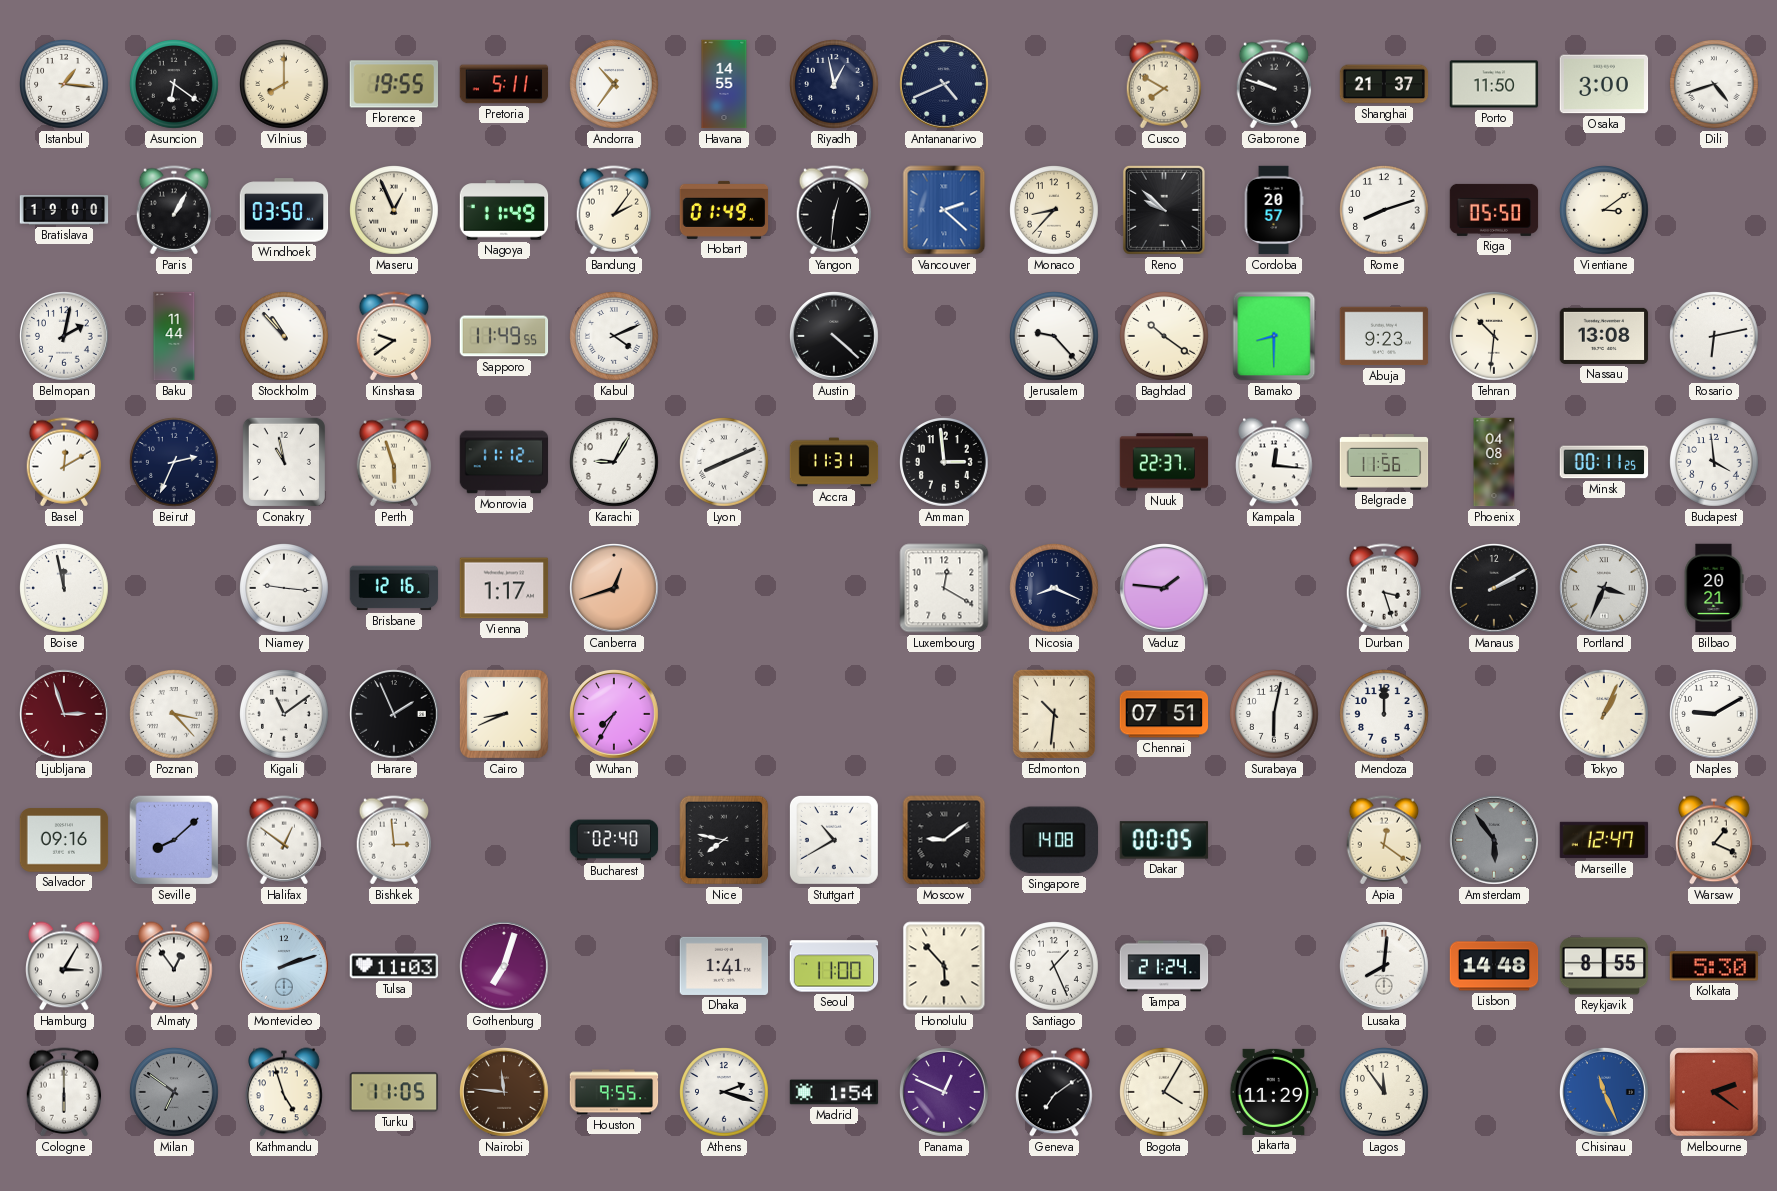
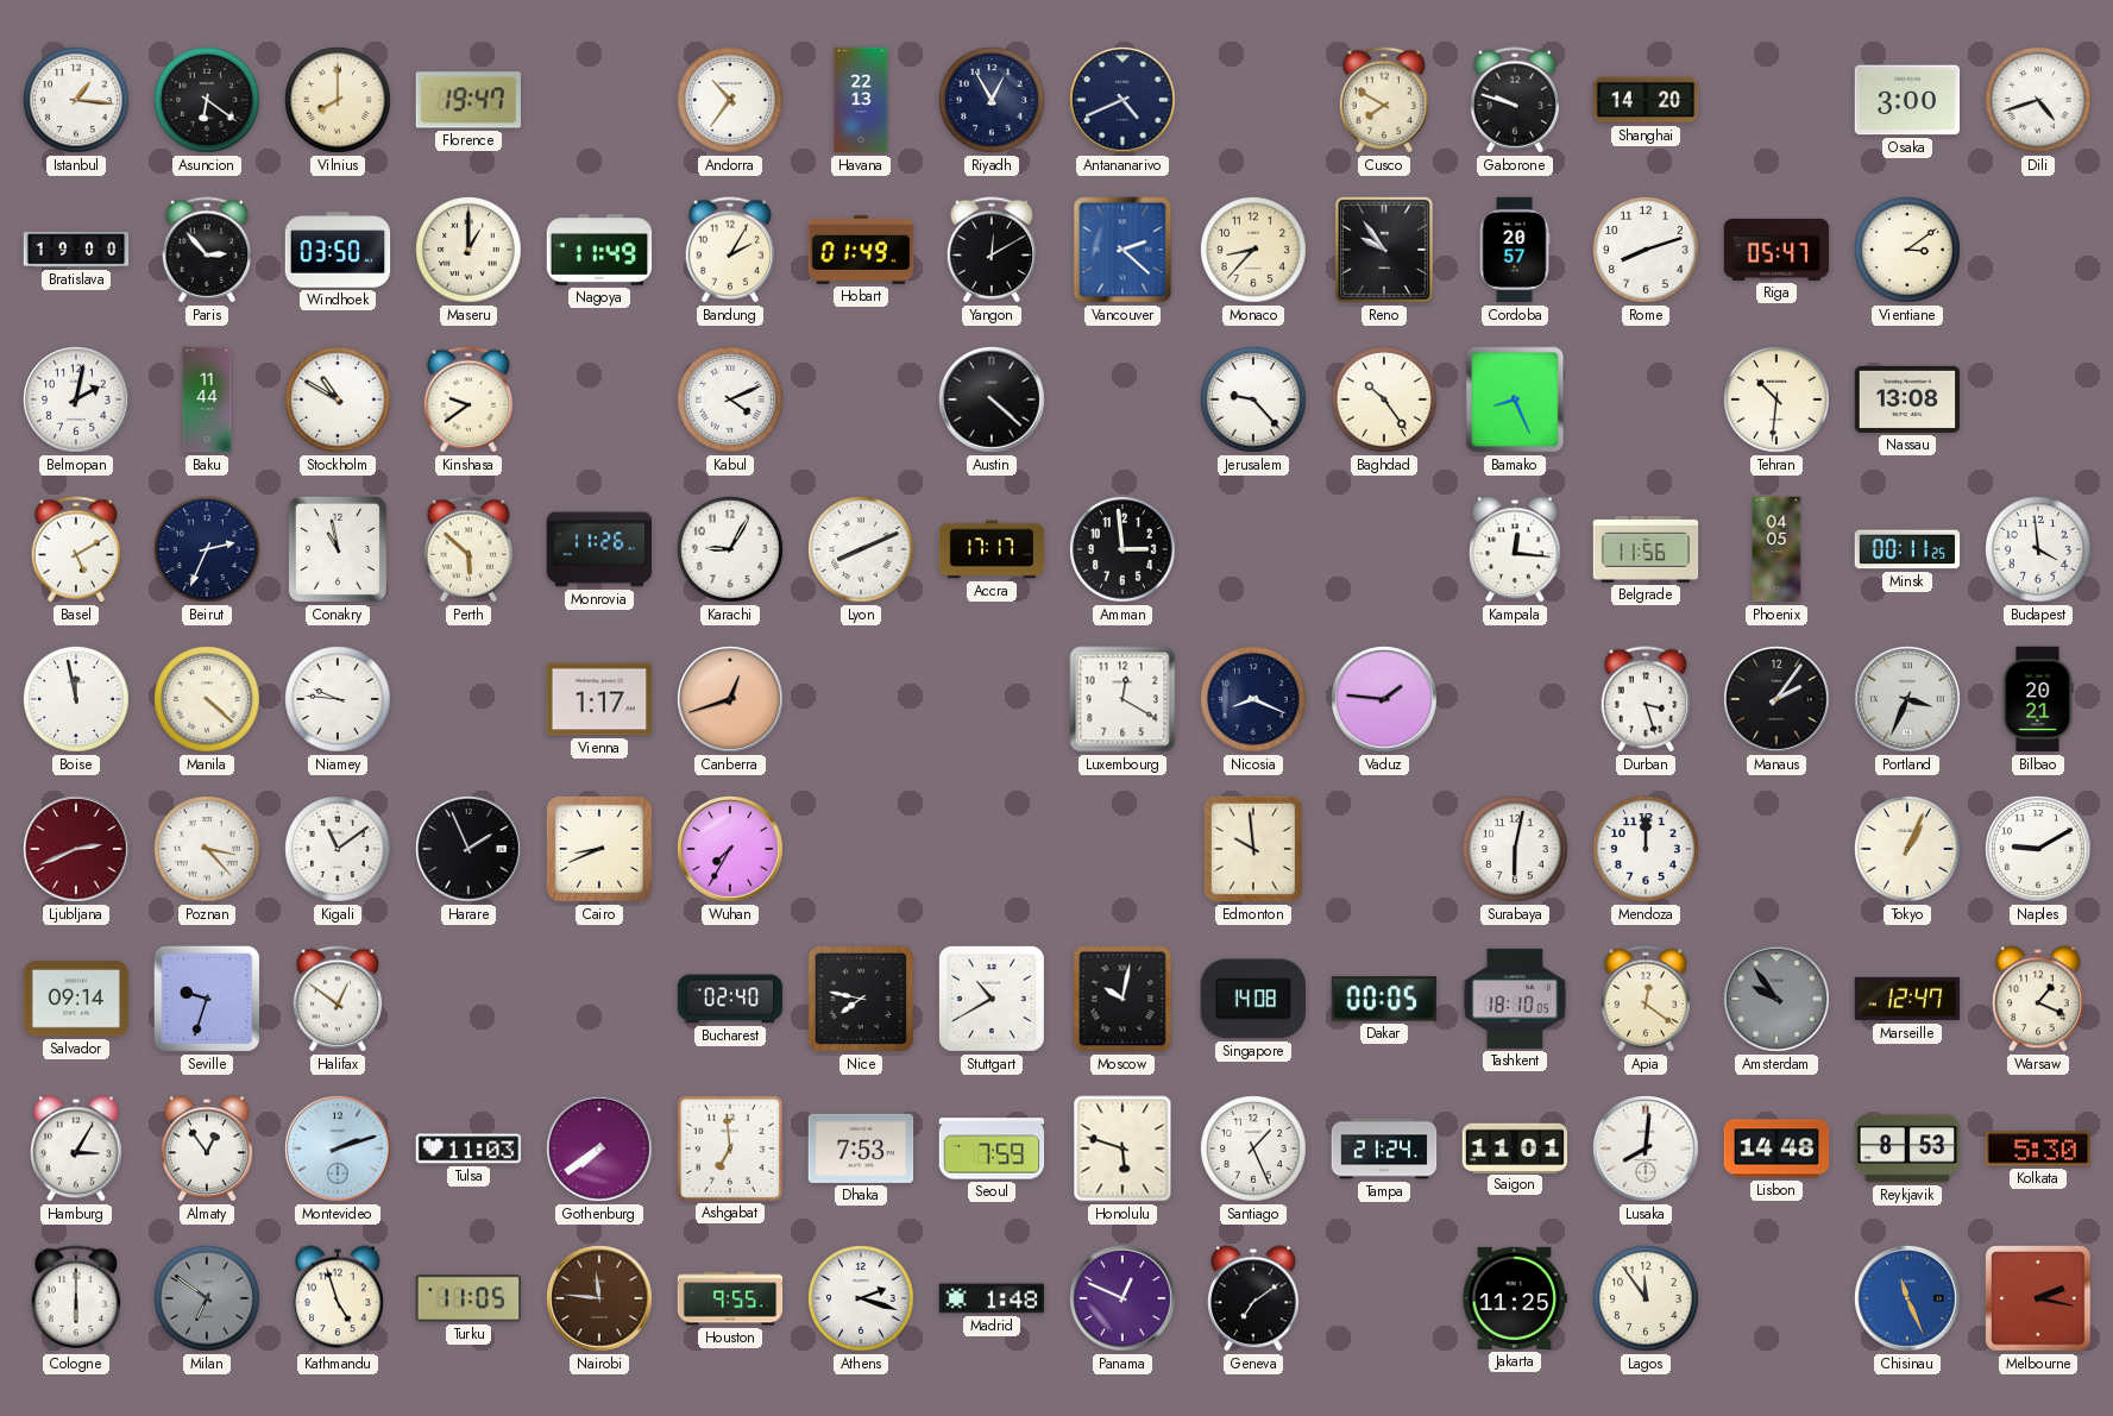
Florence: 19:55 -> 19:47 (468, 100)
Pretoria: 5:11 -> none (504, 84)
Havana: 14:55 -> 22:13 (861, 100)
Riyadh: 12:58 -> 12:55 (992, 101)
Shanghai: 21:37 -> 14:20 (1646, 100)
Porto: 11:50 -> none (1494, 84)
Paris: 1:05 -> 2:53 (207, 250)
Maseru: 12:56 -> 1:00 (468, 251)
Bandung: 2:06 -> 2:05 (730, 250)
Yangon: 12:31 -> 12:10 (992, 250)
Reno: 9:52 -> 9:54 (1384, 250)
Riga: 05:50 -> 05:47 (1776, 250)
Stockholm: 10:53 -> 10:50 (338, 401)
Sapporo: 11:49 -> none (504, 336)
Baghdad: 10:21 -> 10:24 (1384, 401)
Bamako: 8:30 -> 8:26 (1515, 399)
Abuja: 9:23 -> none (1384, 336)
Rosario: 6:13 -> none (1714, 337)
Basel: 12:10 -> 5:10 (76, 549)
Perth: 5:57 -> 5:52 (468, 549)
Monrovia: 11:12 -> 11:26 (599, 549)
Accra: 11:31 -> 17:17 (992, 549)
Nuuk: 22:37 -> none (1164, 462)
Phoenix: 04:08 -> 04:05 (1776, 549)
Manila: none -> 4:22 (207, 700)
Niamey: 9:16 -> 9:46 (338, 700)
Brisbane: 12:16 -> none (394, 588)
Manaus: 2:10 -> 2:06 (1776, 699)
Ljubljana: 2:57 -> 2:41 (76, 849)
Edmonton: 10:31 -> 9:59 (1253, 849)
Chennai: 07:51 -> none (1164, 714)
Salvador: 09:16 -> 09:14 (76, 999)
Seville: 8:08 -> 9:33 (207, 999)
Bishkek: 2:59 -> none (394, 840)
Moscow: 9:09 -> 10:02 (1122, 999)
Tashkent: none -> 18:10 (1515, 999)
Amsterdam: 5:54 -> 9:54 (1776, 999)
Gothenburg: 7:03 -> 7:39 (599, 1148)
Ashgabat: none -> 6:59 (729, 1147)
Dhaka: 1:41 -> 7:53 (861, 1148)
Seoul: 11:00 -> 7:59 (992, 1148)
Honolulu: 5:53 -> 5:48 (1122, 1148)
Saigon: none -> 11:01 (1515, 1147)
Reykjavik: 8:55 -> 8:53 (1907, 1148)
Madrid: 1:54 -> 1:48 (992, 1298)
Bogota: 4:05 -> none (1164, 1093)
Jakarta: 11:29 -> 11:25 (1515, 1298)
Melbourne: 2:21 -> 2:17 (2038, 1298)
